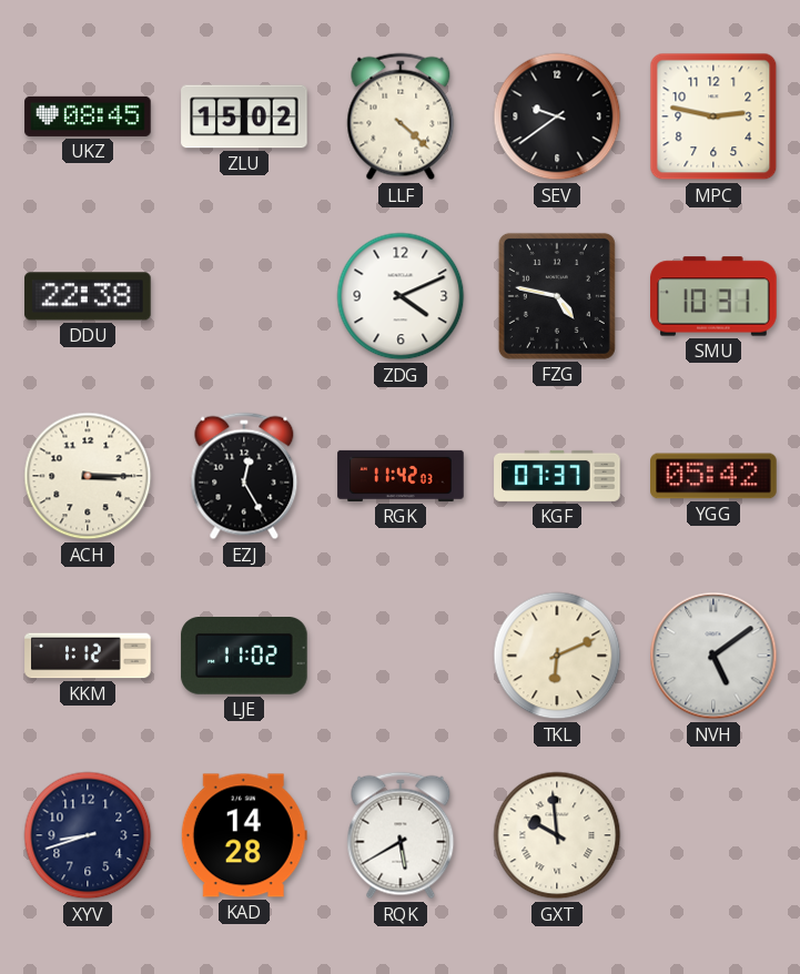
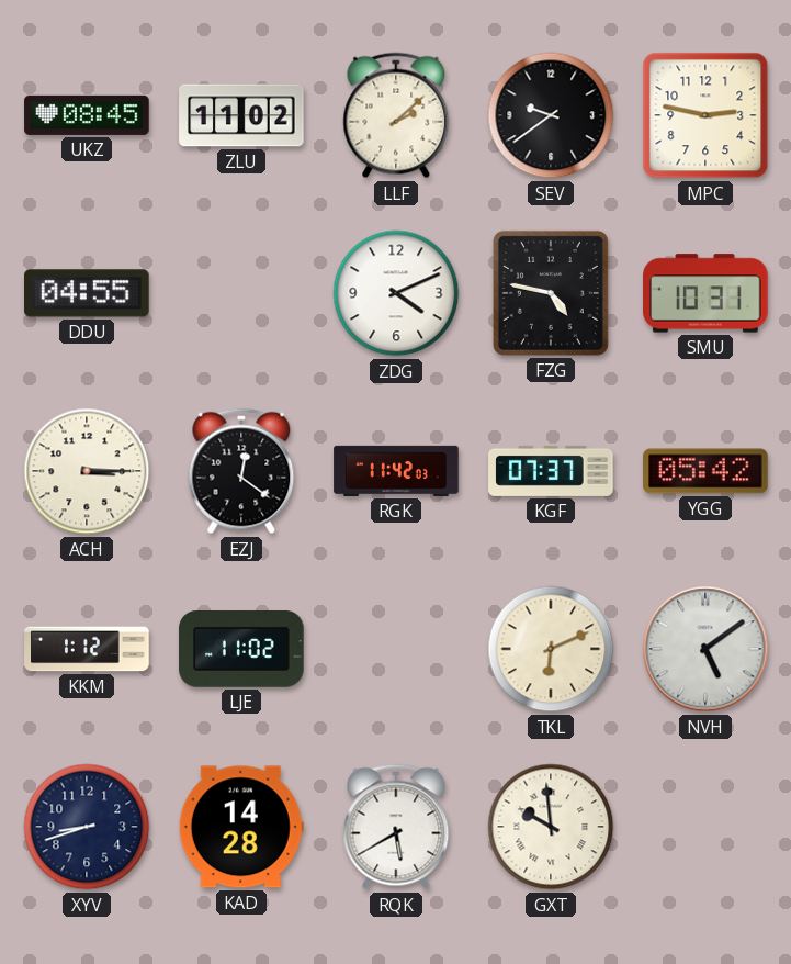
ZLU: 15:02 -> 11:02 (241, 115)
LLF: 4:22 -> 2:08 (396, 115)
DDU: 22:38 -> 04:55 (87, 293)
EZJ: 12:25 -> 12:21 (241, 471)
